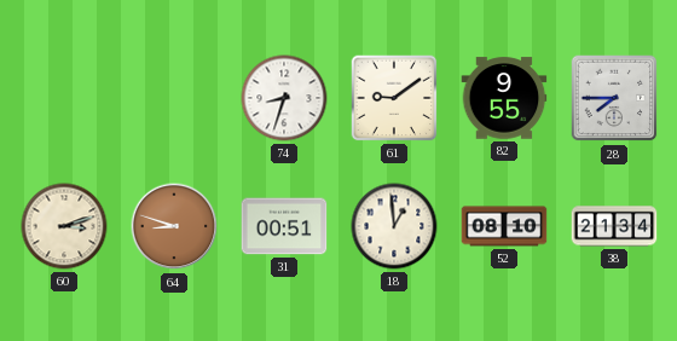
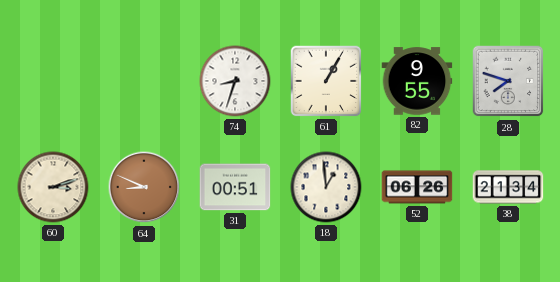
61: 9:09 -> 1:05 (326, 81)
28: 7:45 -> 7:48 (508, 81)
64: 8:48 -> 8:49 (144, 187)
52: 08:10 -> 06:26 (417, 187)
